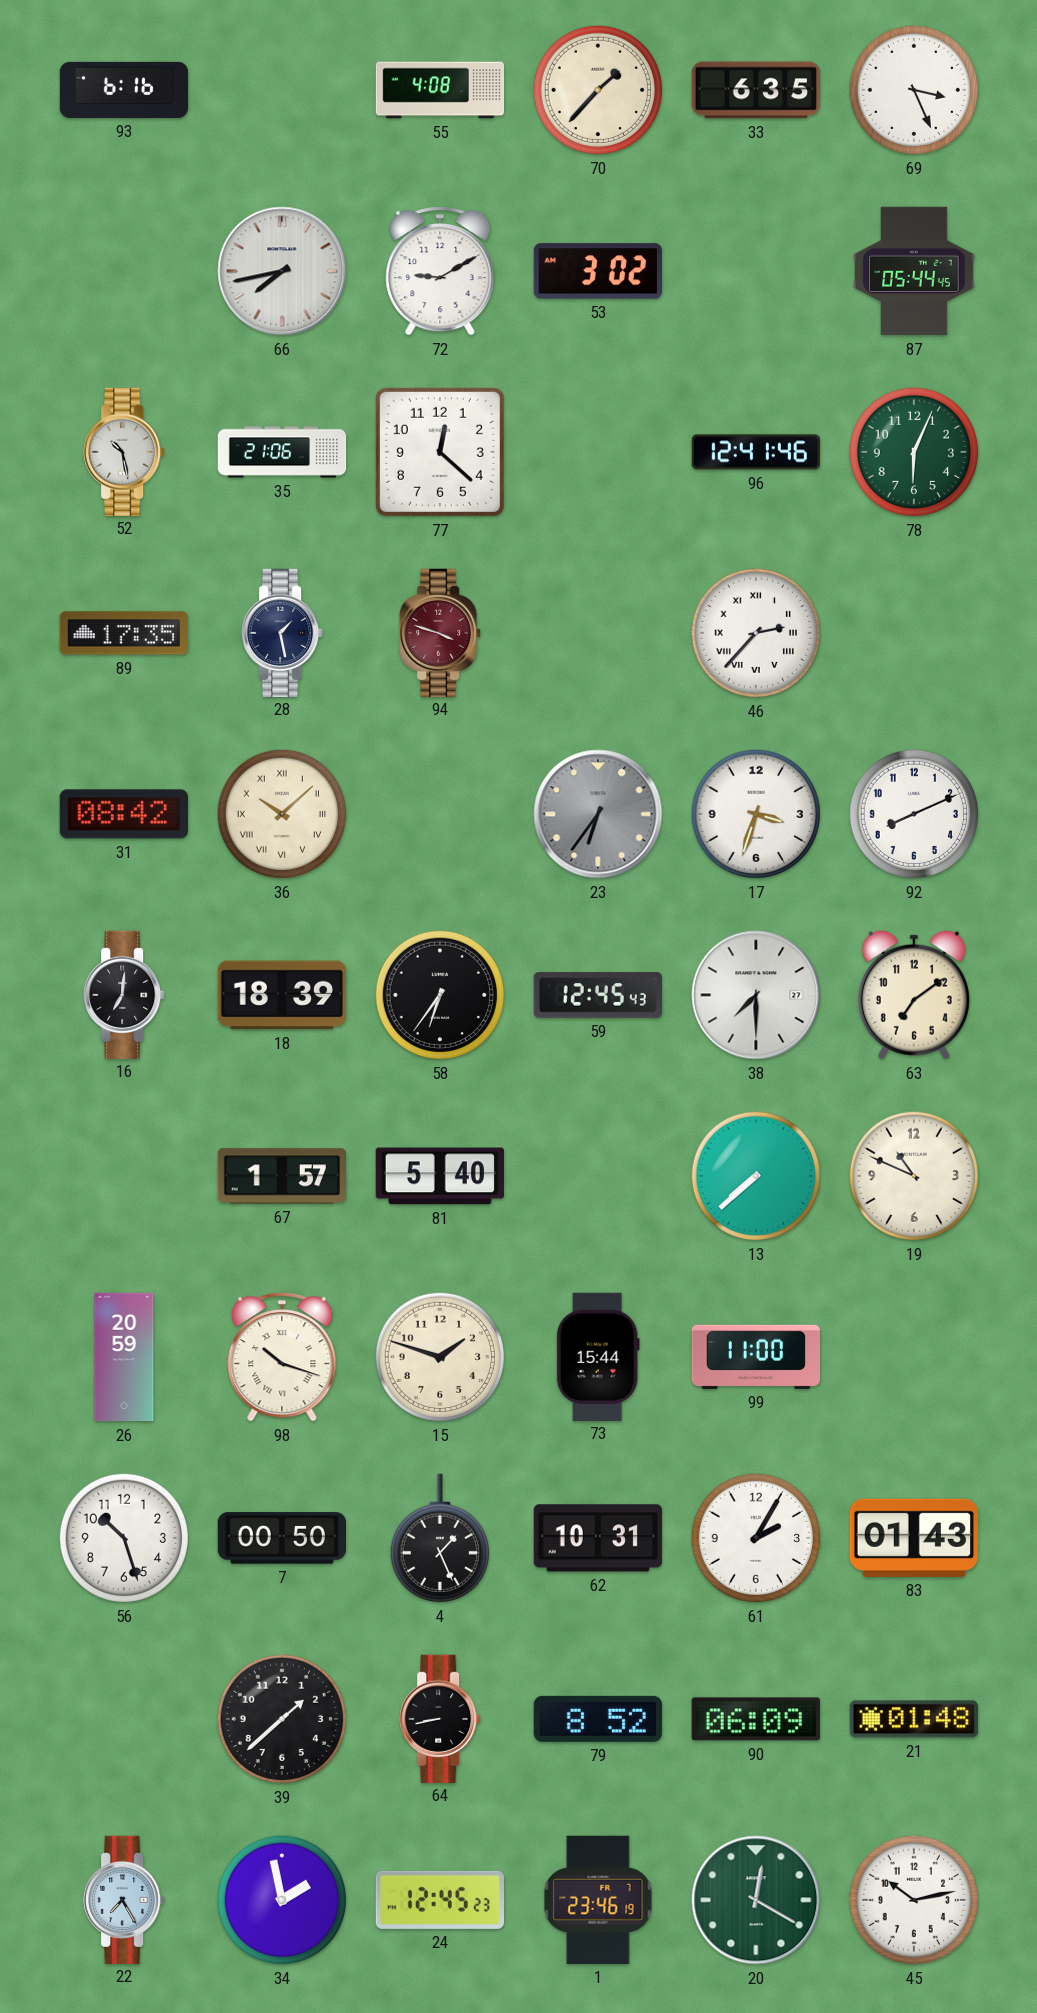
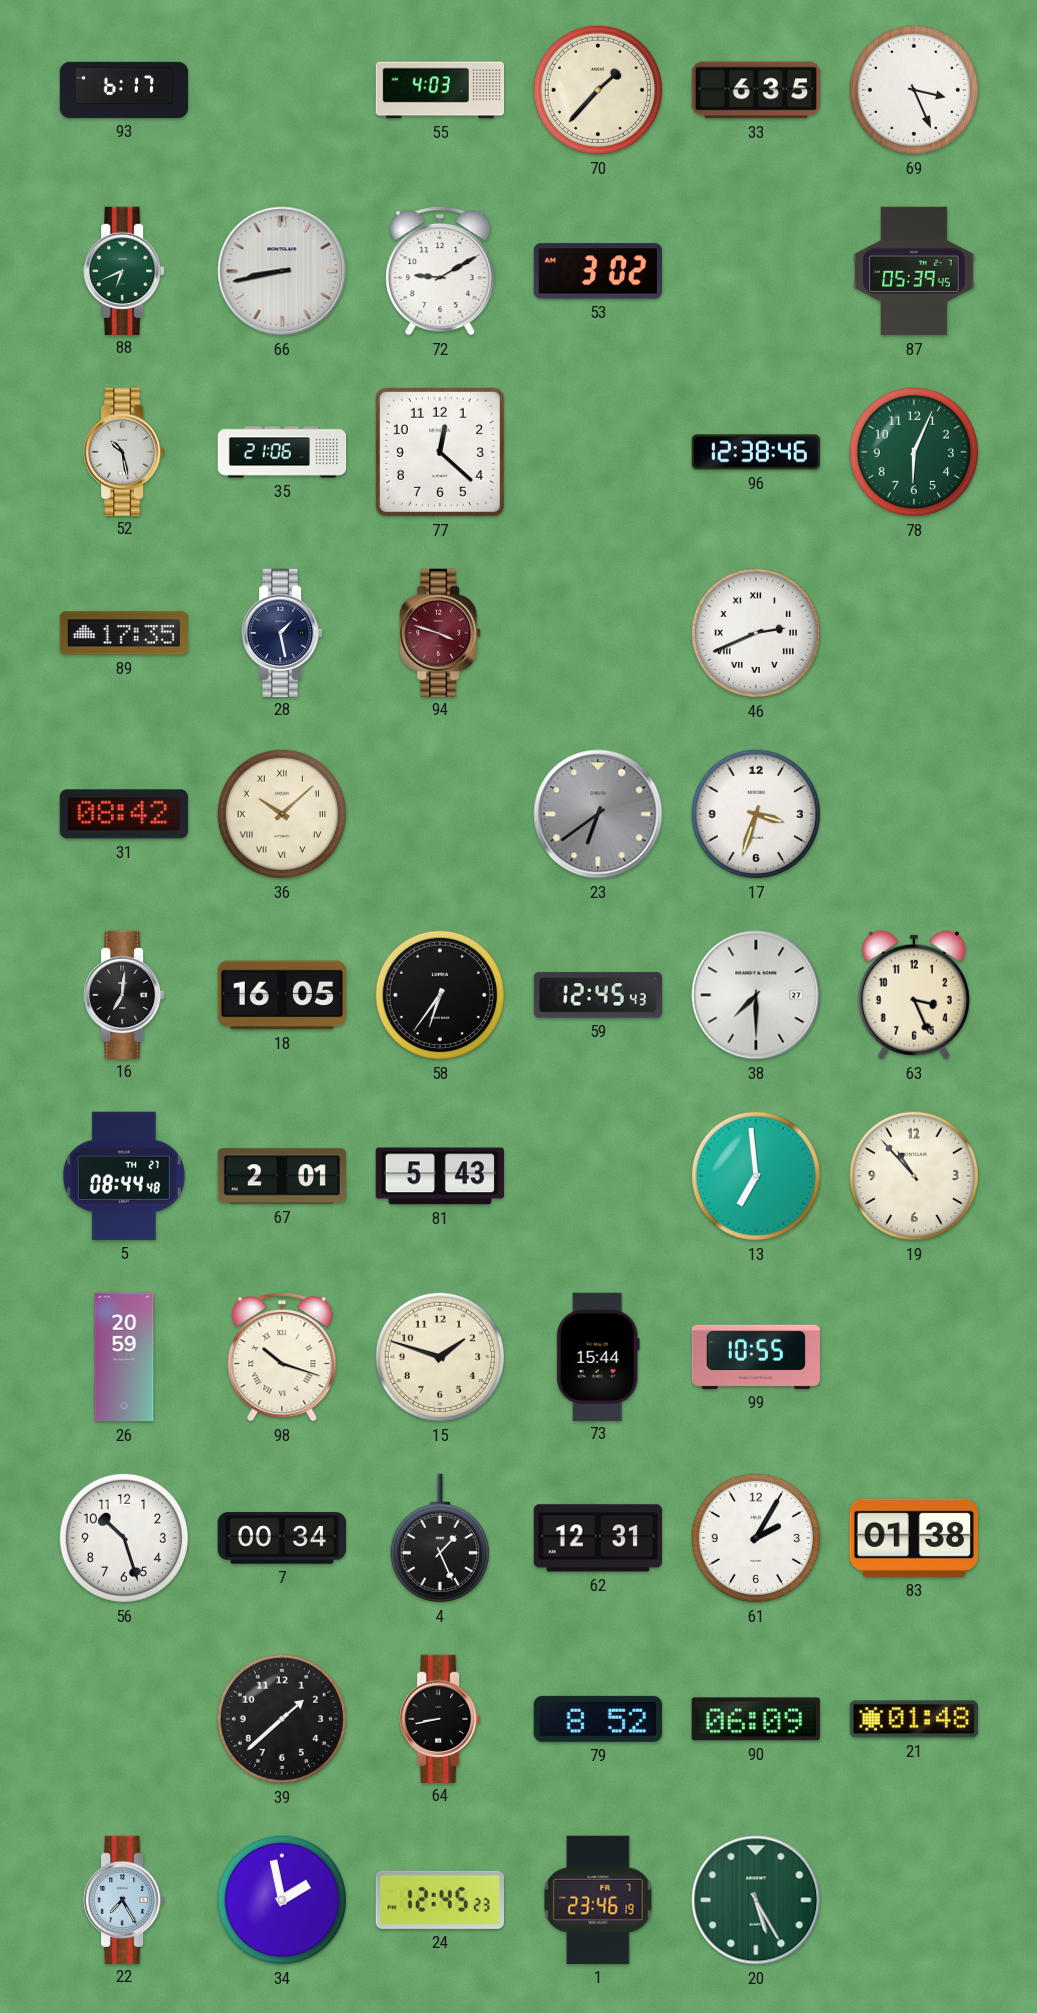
93: 6:16 -> 6:17 (124, 90)
55: 4:08 -> 4:03 (440, 90)
88: none -> 6:41 (124, 270)
66: 7:43 -> 8:43 (282, 271)
87: 05:44 -> 05:39 (914, 271)
96: 12:41 -> 12:38 (755, 452)
46: 2:37 -> 2:41 (756, 633)
23: 6:36 -> 6:39 (598, 814)
92: 8:11 -> none (914, 814)
18: 18:39 -> 16:05 (281, 995)
63: 7:09 -> 3:26 (914, 995)
5: none -> 08:44 (124, 1176)
67: 1:57 -> 2:01 (281, 1176)
81: 5:40 -> 5:43 (440, 1176)
13: 7:38 -> 6:59 (756, 1176)
19: 10:49 -> 10:53 (914, 1176)
99: 11:00 -> 10:55 (755, 1357)
7: 00:50 -> 00:34 (281, 1538)
62: 10:31 -> 12:31 (598, 1538)
83: 01:43 -> 01:38 (914, 1538)
20: 12:20 -> 5:25 (756, 1900)
45: 10:13 -> none (914, 1900)
